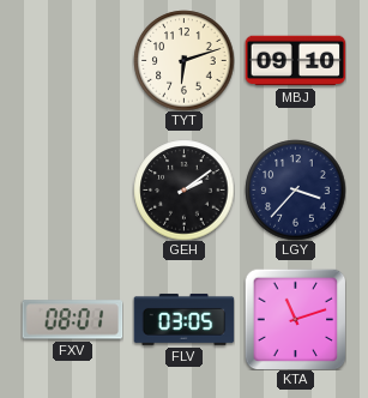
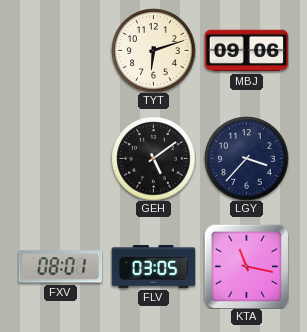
MBJ: 09:10 -> 09:06 (246, 51)
GEH: 2:09 -> 5:09 (153, 158)
KTA: 11:12 -> 11:17 (246, 266)
